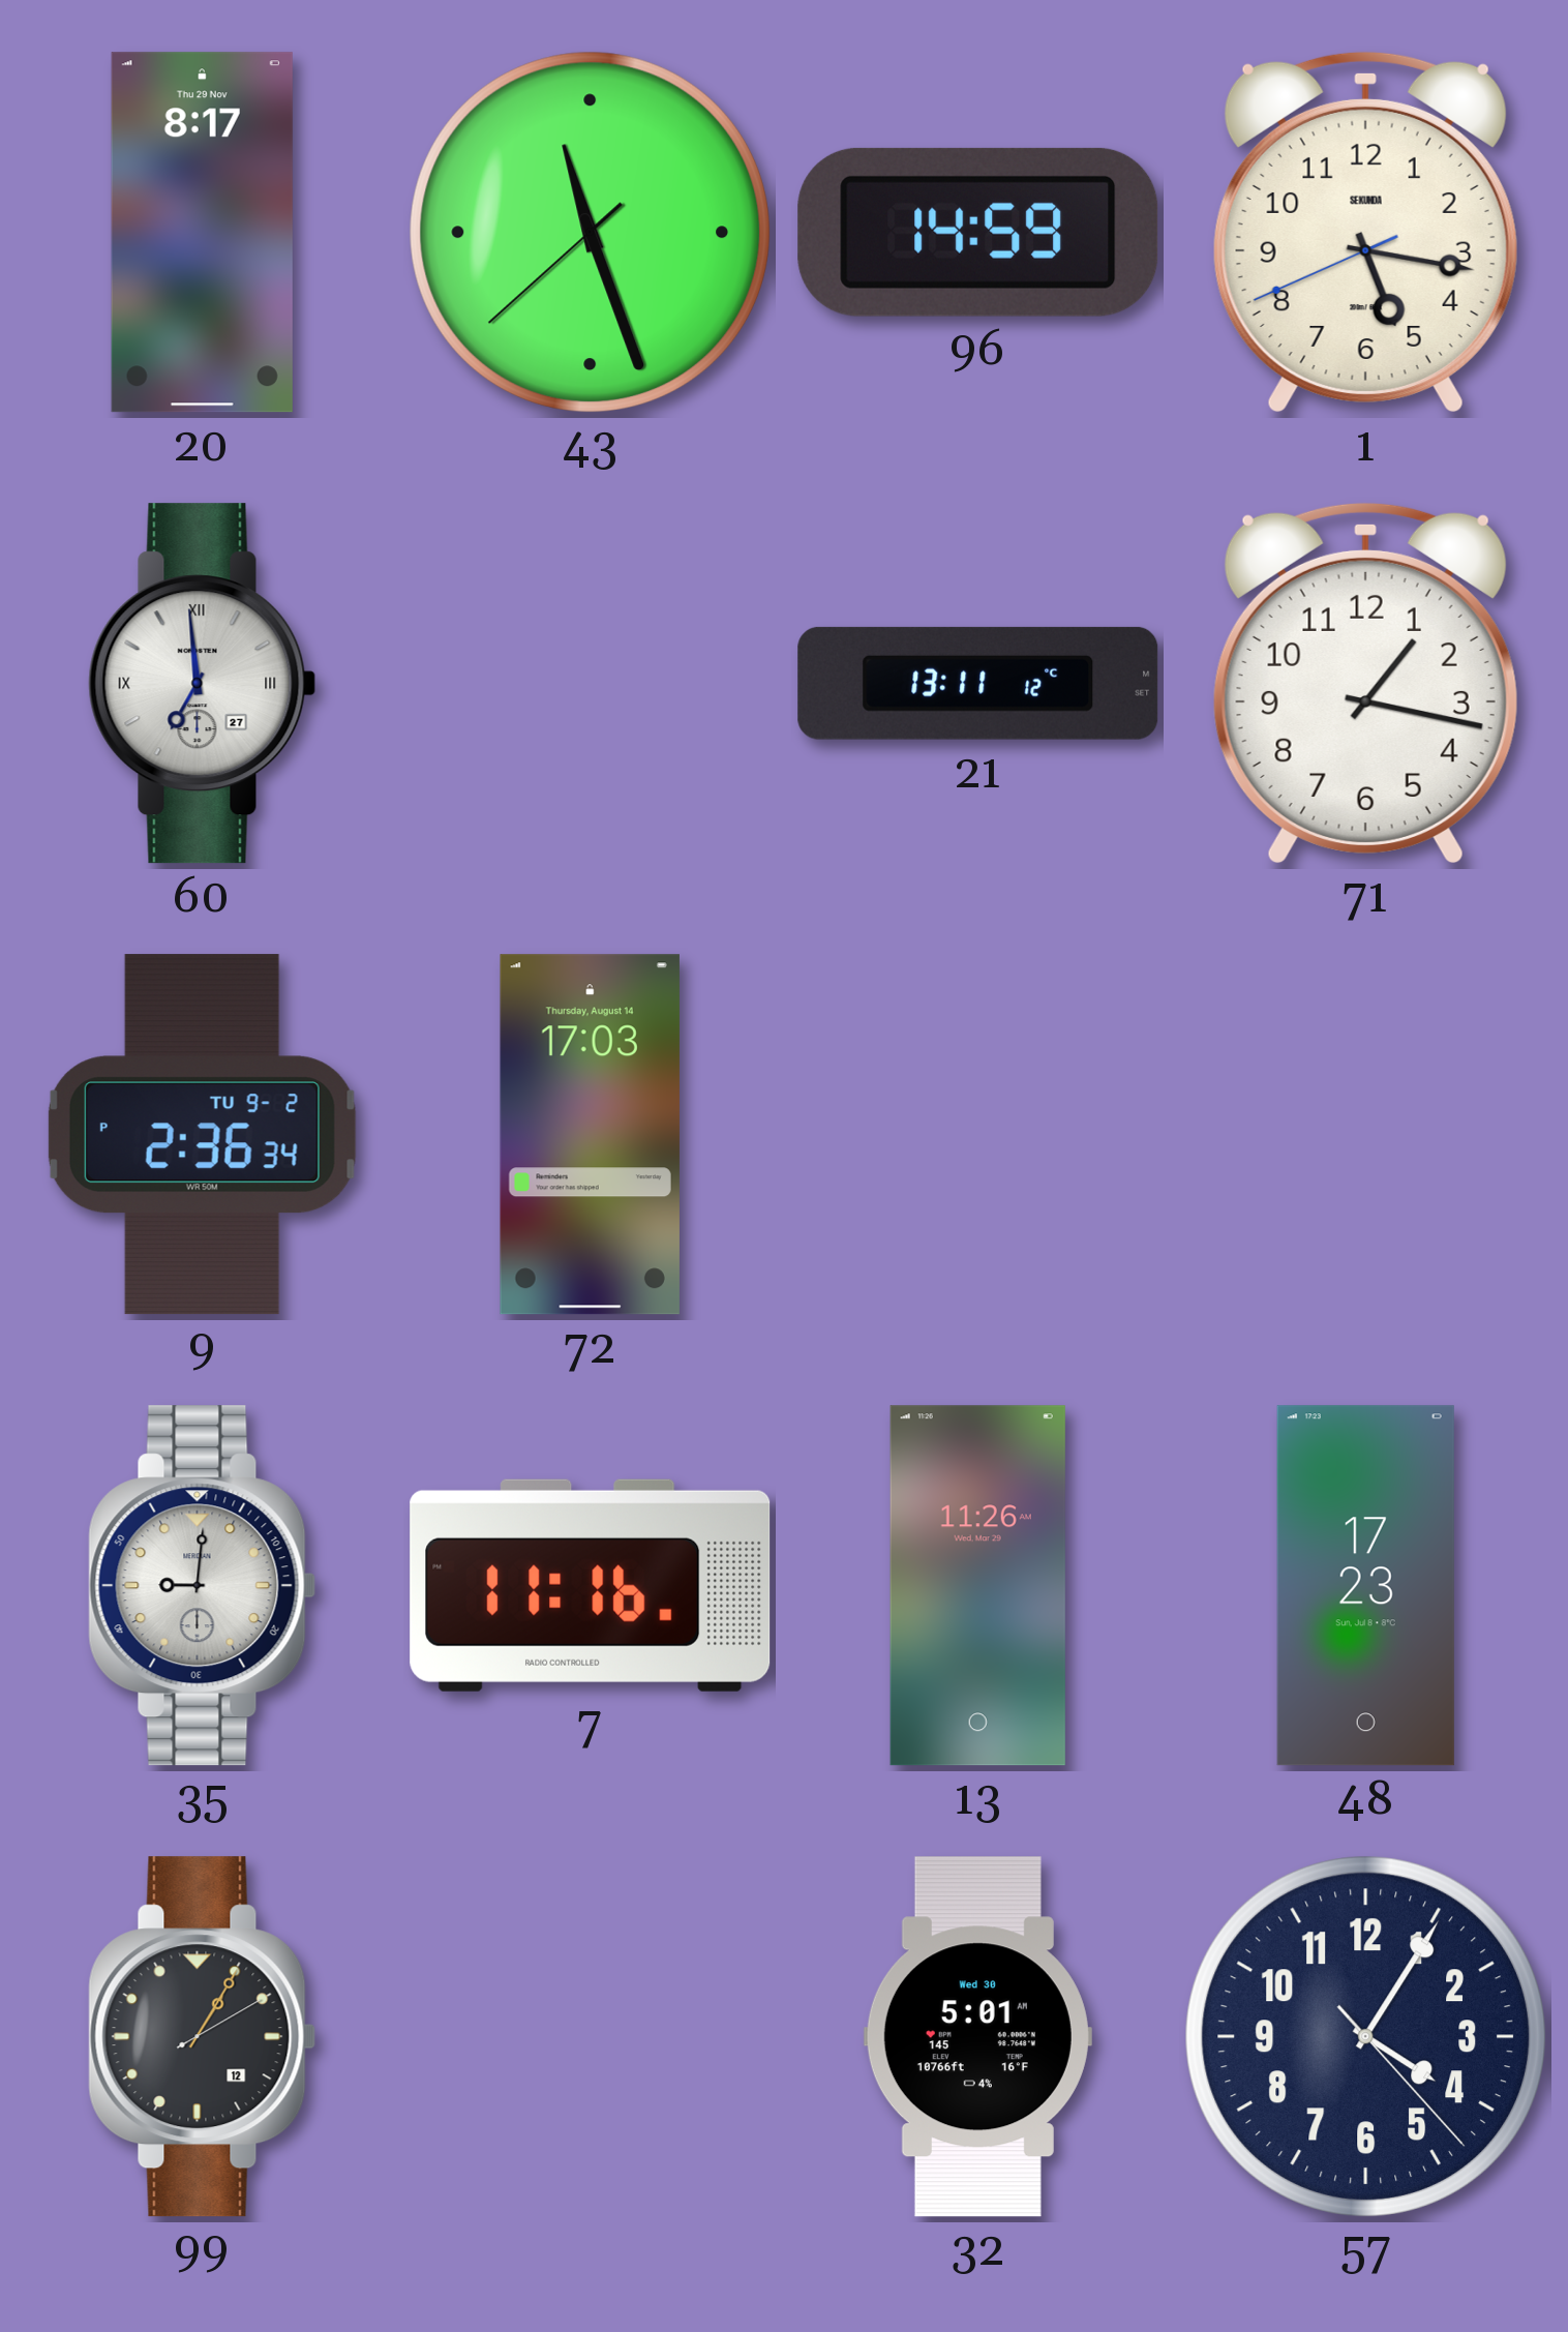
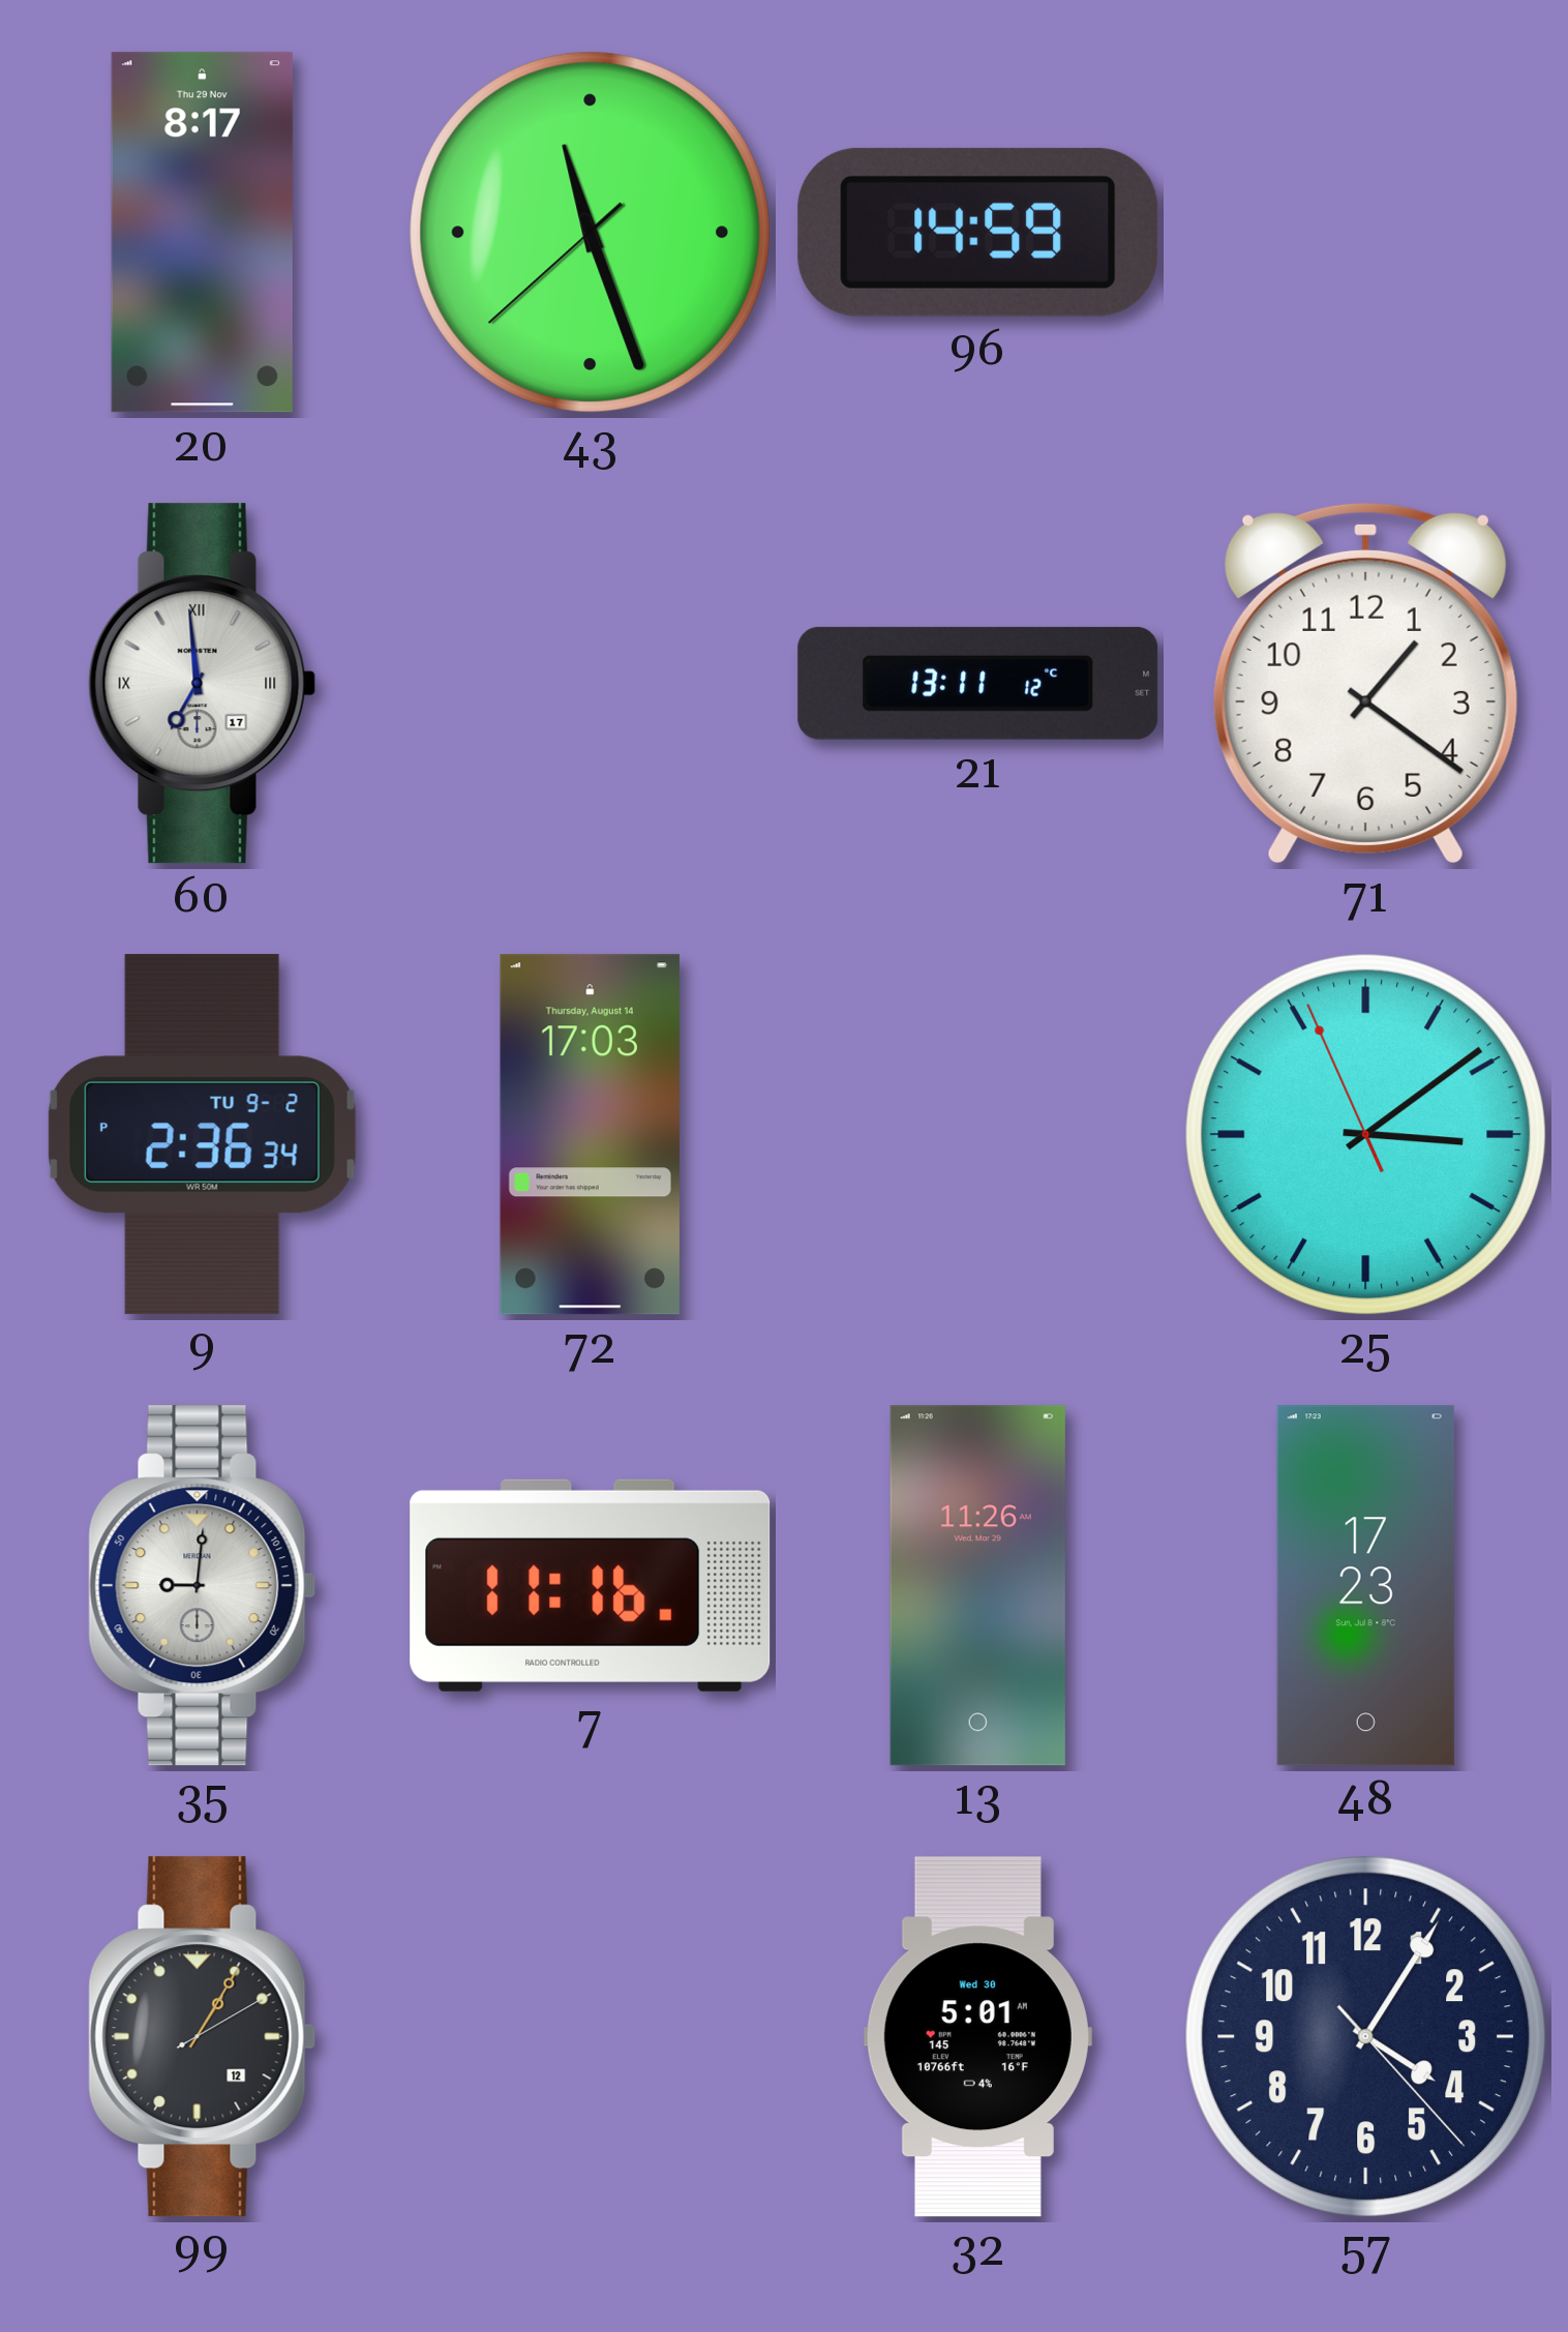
1: 5:16 -> none (1365, 232)
60 date: 27 -> 17 (203, 684)
71: 1:17 -> 1:21 (1365, 683)
25: none -> 3:08 (1365, 1134)
